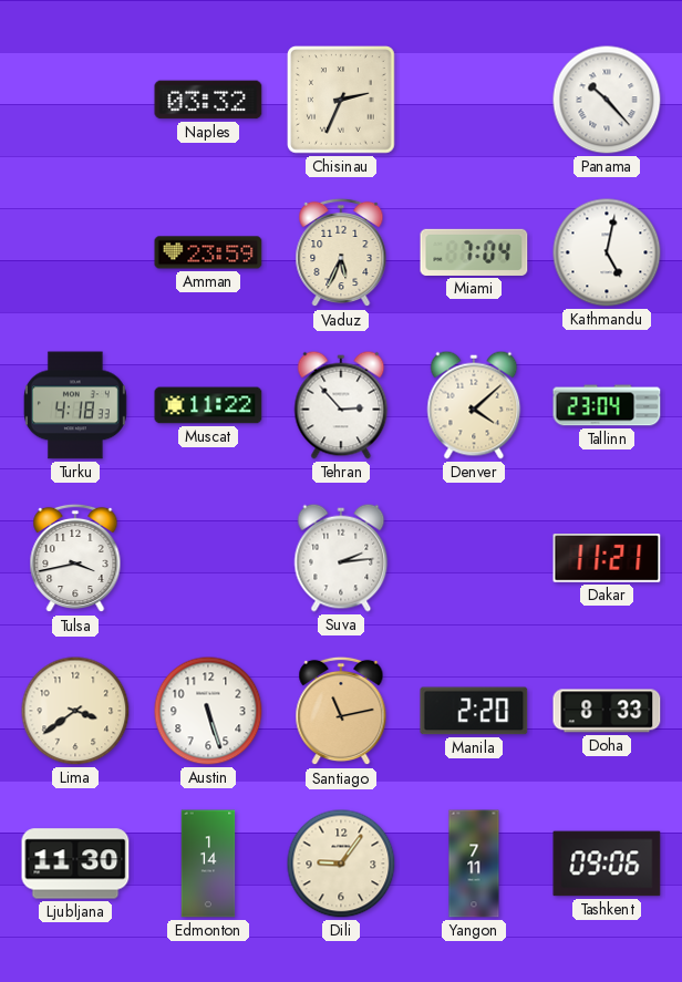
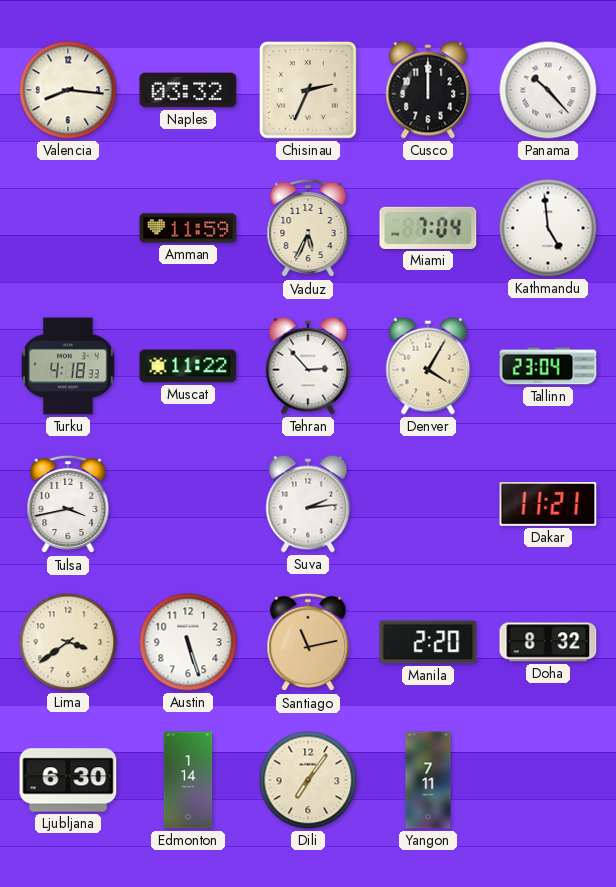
Valencia: none -> 8:16 (68, 90)
Cusco: none -> 12:00 (428, 90)
Amman: 23:59 -> 11:59 (188, 228)
Kathmandu: 5:02 -> 4:59 (548, 228)
Denver: 4:08 -> 4:05 (428, 366)
Doha: 8:33 -> 8:32 (548, 642)
Ljubljana: 11:30 -> 6:30 (68, 780)
Dili: 9:06 -> 7:06 (308, 780)
Tashkent: 09:06 -> none (607, 864)
